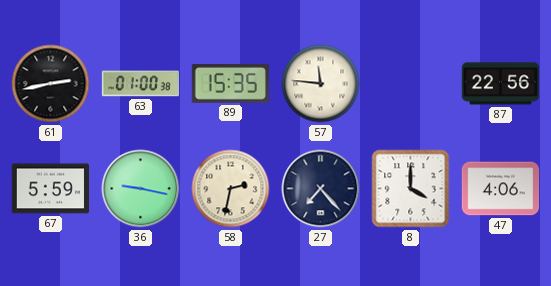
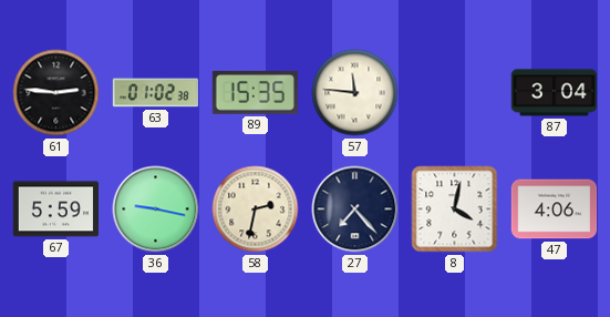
61: 2:43 -> 2:46 (56, 93)
63: 01:00 -> 01:02 (156, 93)
87: 22:56 -> 3:04 (555, 93)
8: 4:00 -> 4:02 (455, 209)
